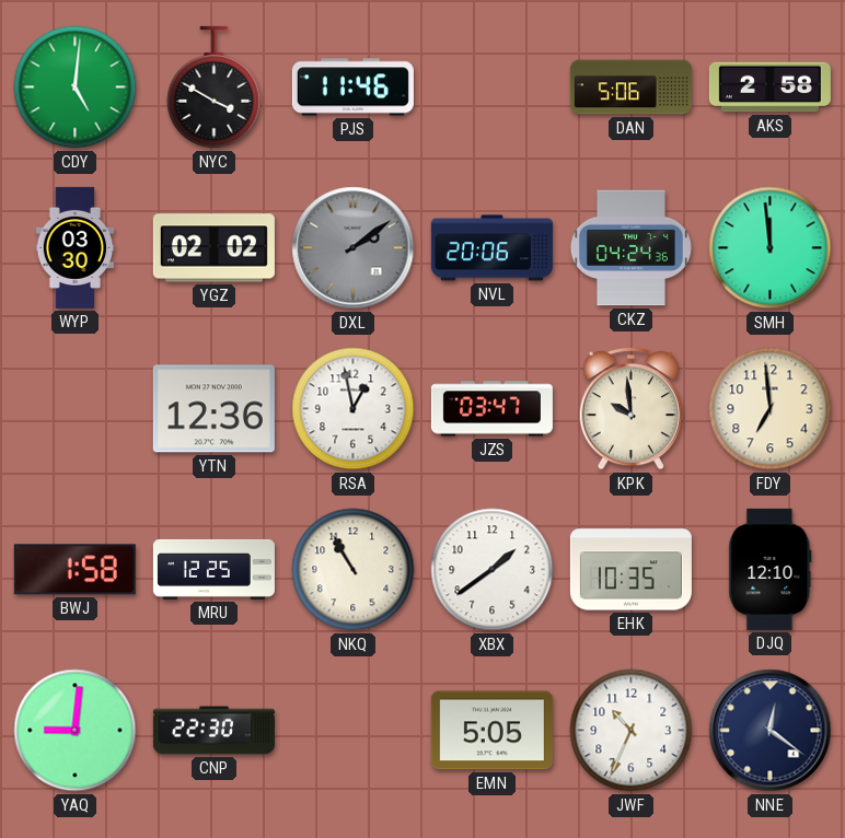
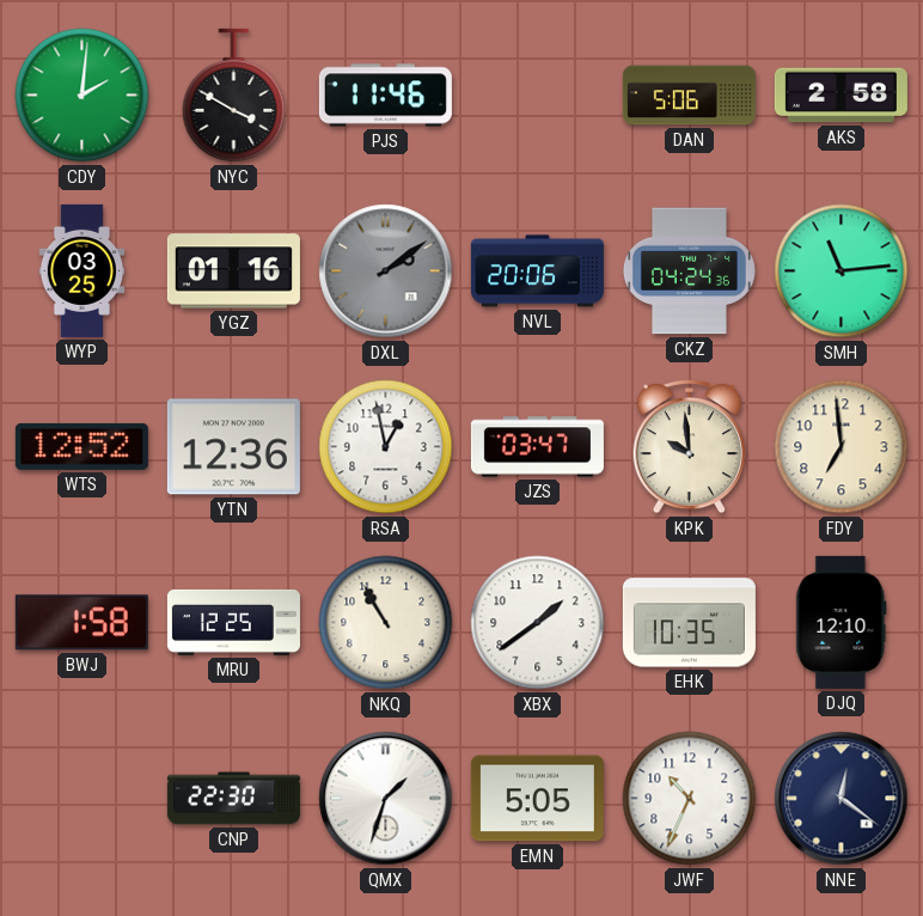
CDY: 5:01 -> 2:01 (82, 96)
WYP: 03:30 -> 03:25 (82, 270)
YGZ: 02:02 -> 01:16 (233, 271)
SMH: 11:59 -> 11:14 (842, 271)
WTS: none -> 12:52 (81, 446)
YAQ: 9:01 -> none (76, 731)
QMX: none -> 1:33 (386, 799)
